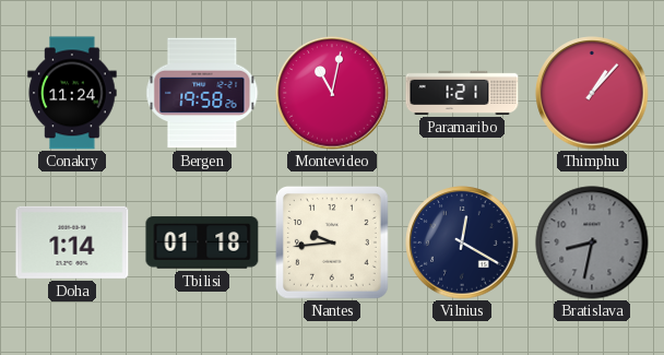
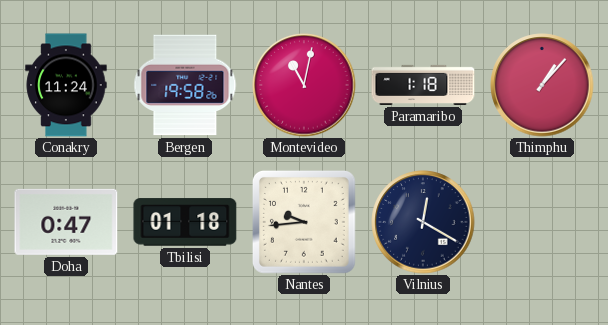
Paramaribo: 1:21 -> 1:18 (423, 85)
Doha: 1:14 -> 0:47 (66, 222)
Bratislava: 8:32 -> none (592, 242)
